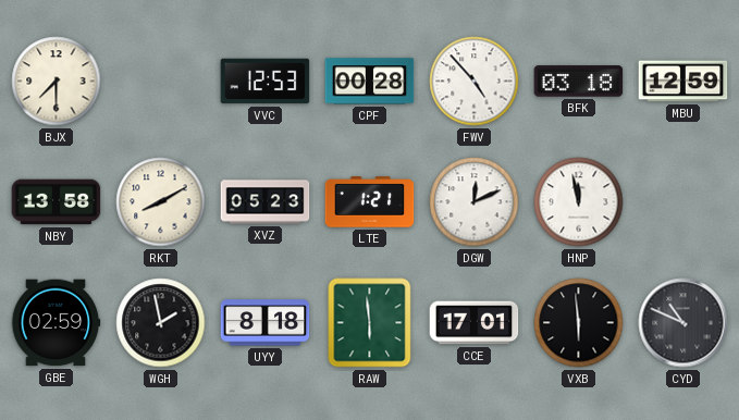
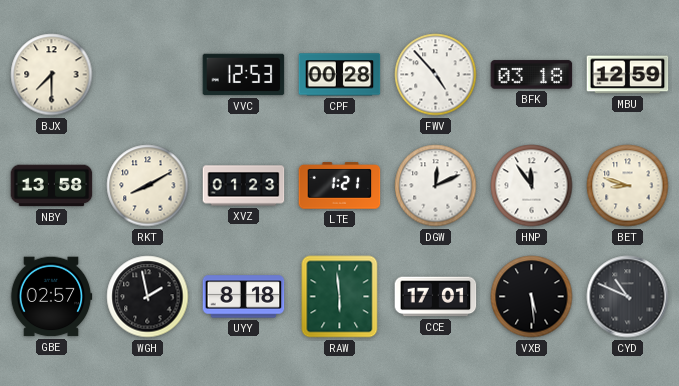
XVZ: 05:23 -> 01:23 (244, 186)
HNP: 11:58 -> 11:54 (532, 186)
BET: none -> 8:48 (628, 186)
GBE: 02:59 -> 02:57 (51, 297)
VXB: 5:59 -> 5:29 (532, 297)
